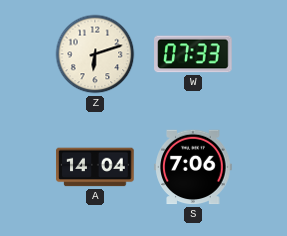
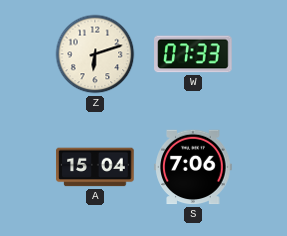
A: 14:04 -> 15:04 (95, 167)
